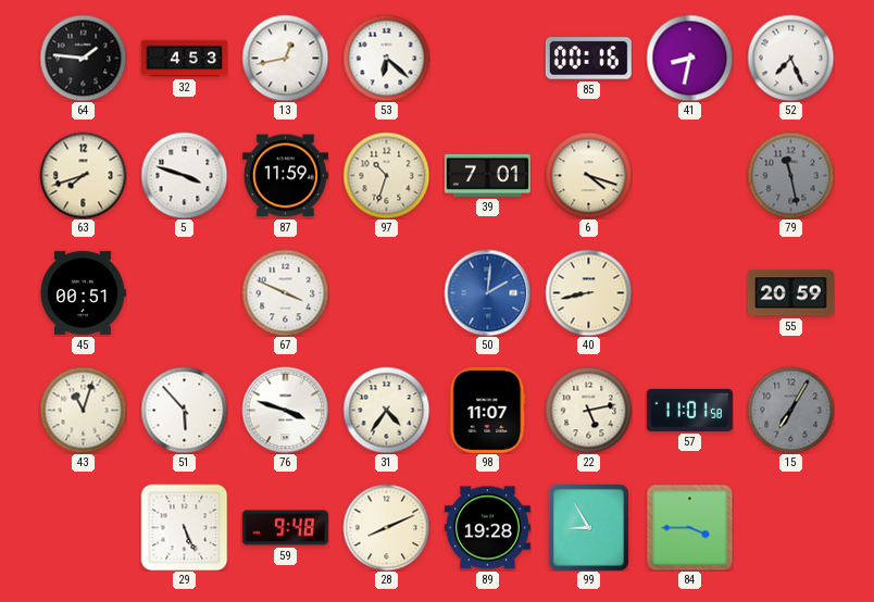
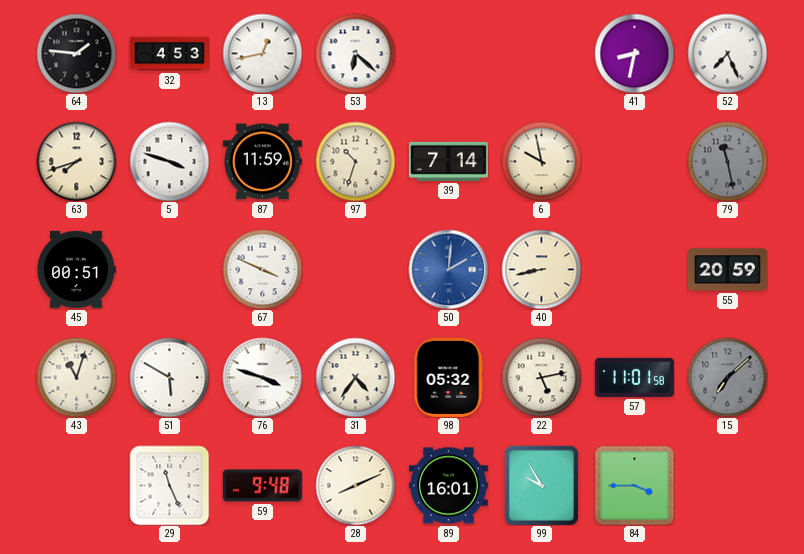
85: 00:16 -> none (588, 59)
39: 7:01 -> 7:14 (448, 161)
6: 4:18 -> 9:58 (541, 161)
51: 5:53 -> 5:50 (169, 377)
98: 11:07 -> 05:32 (449, 377)
15: 7:05 -> 7:08 (727, 377)
29: 5:26 -> 11:26 (169, 485)
89: 19:28 -> 16:01 (448, 486)
99: 8:55 -> 9:55 (541, 485)
